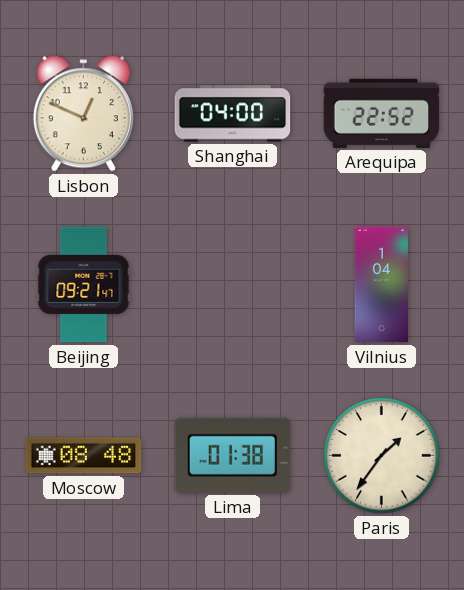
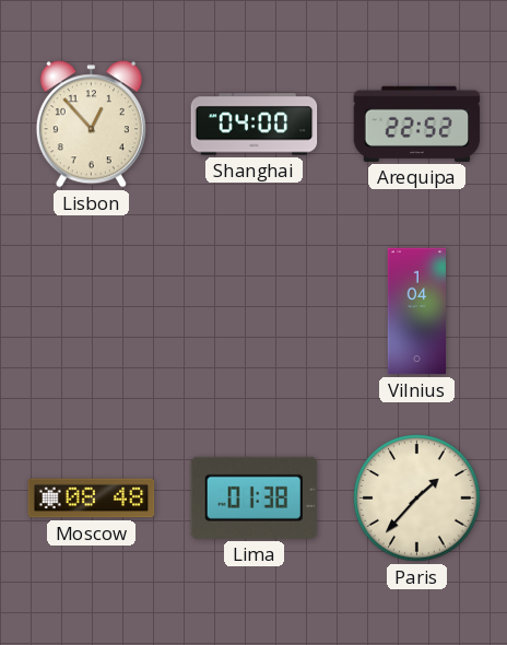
Lisbon: 12:49 -> 12:53 (91, 125)
Beijing: 09:21 -> none (84, 285)
Paris: 1:36 -> 1:37 (417, 499)
